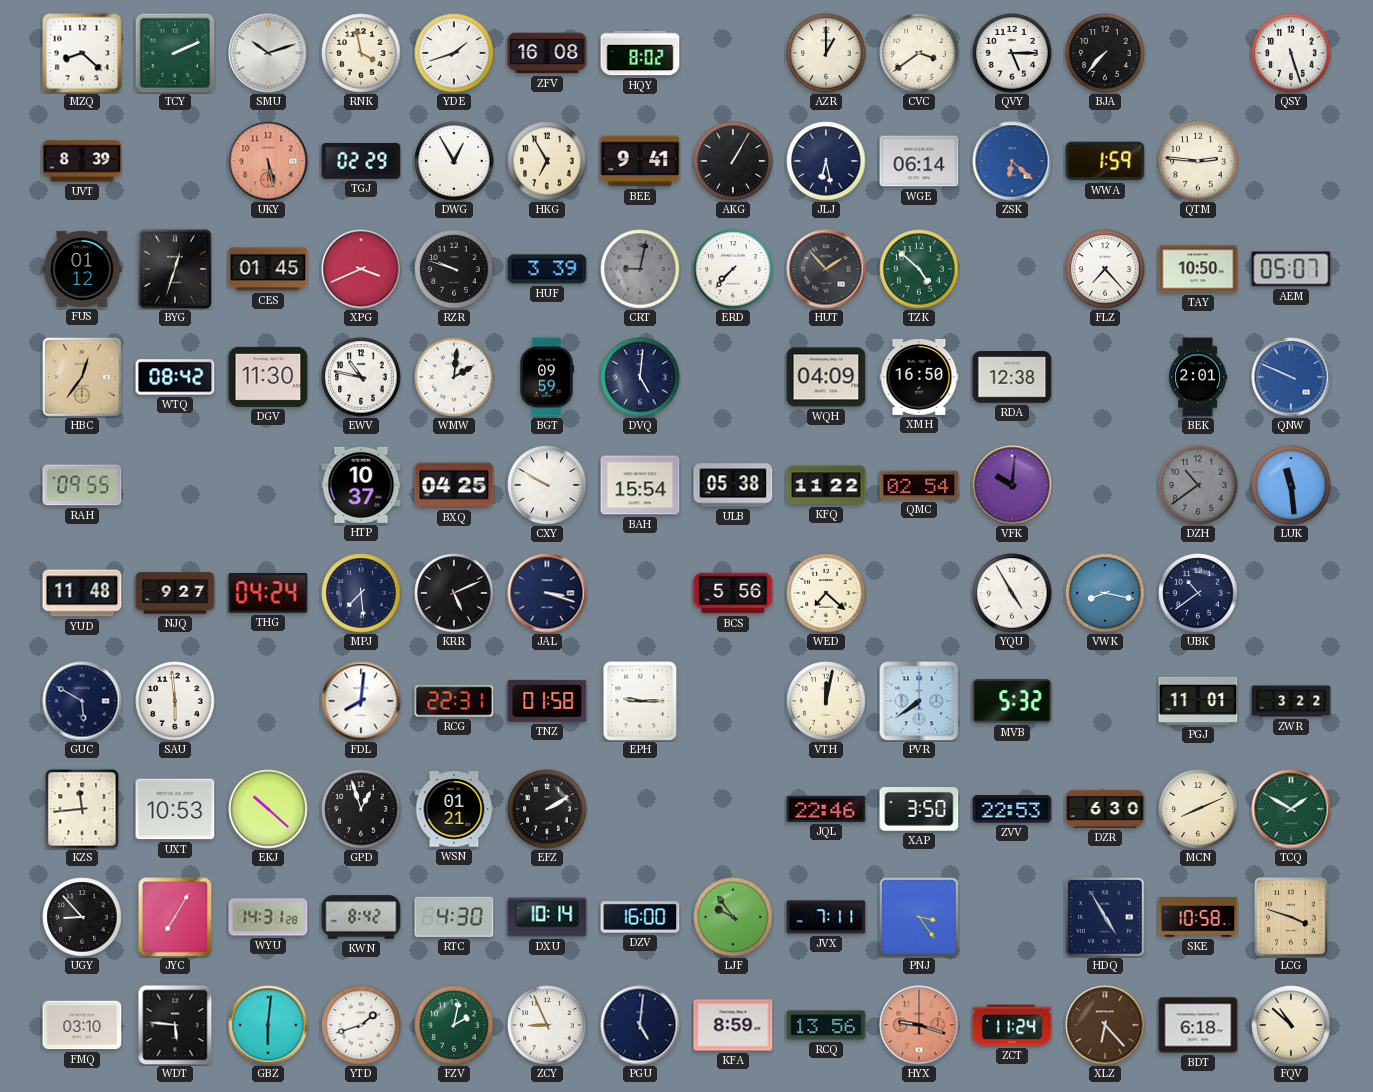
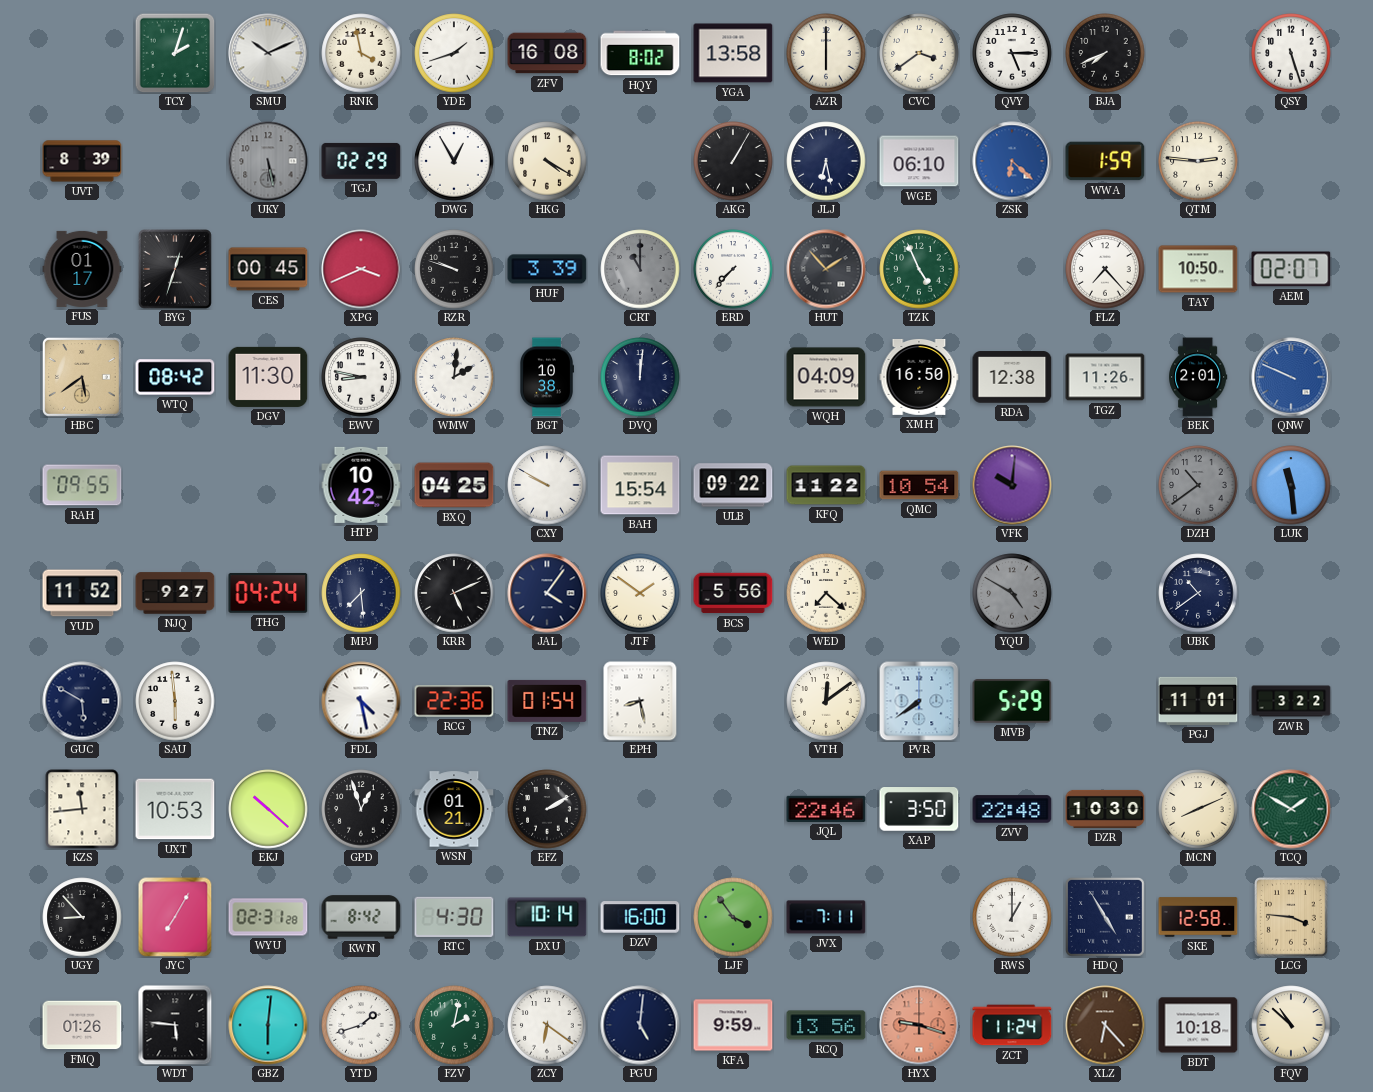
MZQ: 8:22 -> none (82, 53)
TCY: 2:11 -> 2:03 (175, 53)
SMU: 10:12 -> 10:11 (268, 53)
YGA: none -> 13:58 (733, 53)
AZR: 1:00 -> 6:00 (826, 53)
BJA: 7:37 -> 7:41 (1105, 53)
UKY dial: salmon -> grey (268, 161)
HKG: 6:55 -> 4:20 (547, 161)
BEE: 9:41 -> none (640, 161)
WGE: 06:14 -> 06:10 (919, 161)
FUS: 01:12 -> 01:17 (82, 269)
CES: 01:45 -> 00:45 (268, 269)
CRT: 9:02 -> 11:00 (640, 269)
TZK: 4:52 -> 4:56 (919, 269)
AEM: 05:07 -> 02:07 (1291, 269)
HBC: 12:36 -> 5:39 (82, 377)
EWV: 10:47 -> 8:47 (361, 377)
BGT: 09:59 -> 10:38 (546, 377)
DVQ: 5:01 -> 12:01 (640, 377)
TGZ: none -> 11:26 (1105, 377)
HTP: 10:37 -> 10:42 (361, 485)
ULB: 05:38 -> 09:22 (733, 485)
QMC: 02:54 -> 10:54 (919, 485)
YUD: 11:48 -> 11:52 (82, 593)
JAL: 3:18 -> 4:06 (547, 593)
JTF: none -> 1:51 (640, 593)
YQU: 4:55 -> 4:50 (1012, 593)
YQU dial: white -> grey (1012, 593)
VWK: 8:17 -> none (1105, 593)
FDL: 8:01 -> 4:28 (361, 701)
RCG: 22:31 -> 22:36 (454, 701)
TNZ: 01:58 -> 01:54 (547, 701)
EPH: 9:15 -> 8:28 (640, 701)
VTH: 12:02 -> 12:09 (826, 701)
MVB: 5:32 -> 5:29 (1012, 701)
ZVV: 22:53 -> 22:48 (1012, 809)
DZR: 6:30 -> 10:30 (1105, 809)
WYU: 14:31 -> 02:31 (268, 917)
LJF: 9:54 -> 3:54 (733, 917)
PNJ: 3:24 -> none (919, 917)
RWS: none -> 1:00 (1012, 917)
SKE: 10:58 -> 12:58 (1198, 917)
LCG: 3:48 -> 3:46 (1292, 918)
FMQ: 03:10 -> 01:26 (82, 1025)
ZCY: 8:56 -> 6:21 (547, 1025)
KFA: 8:59 -> 9:59 (733, 1025)
BDT: 6:18 -> 10:18 (1198, 1025)
